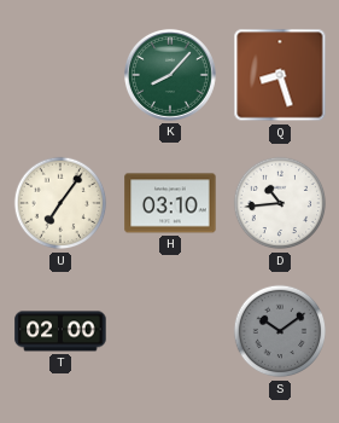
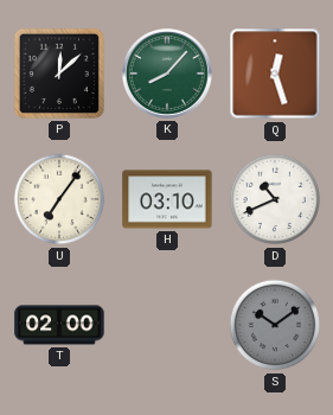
P: none -> 12:08 (59, 74)
Q: 8:27 -> 12:27 (275, 74)
D: 10:44 -> 10:41 (275, 199)
